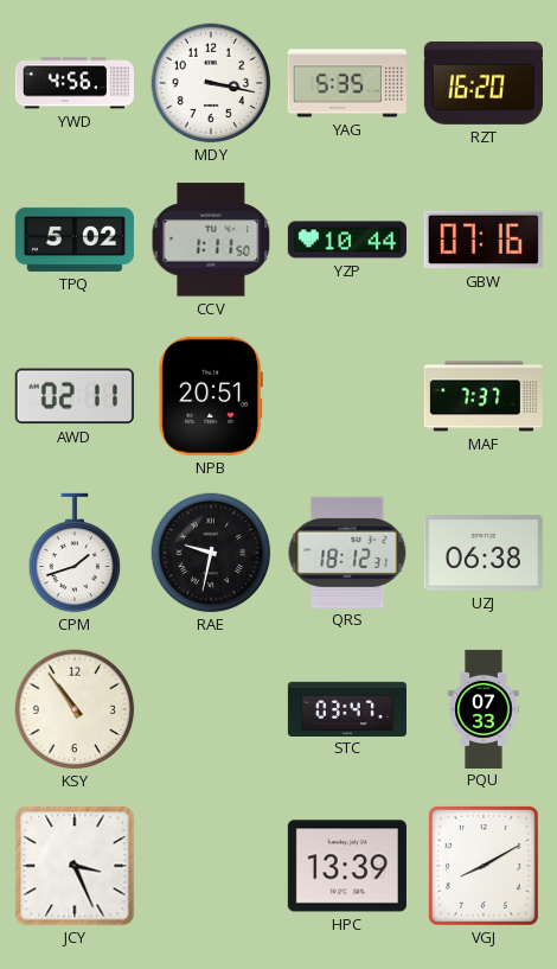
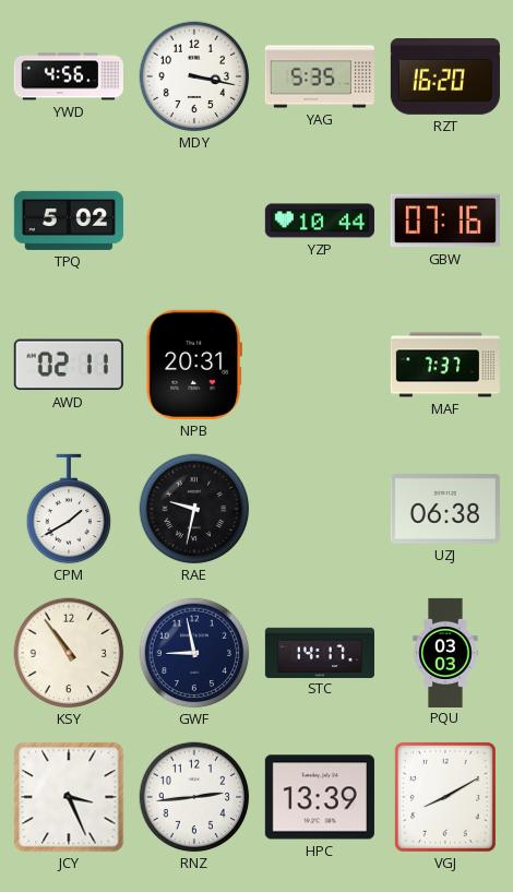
CCV: 1:11 -> none (211, 240)
NPB: 20:51 -> 20:31 (194, 365)
CPM: 1:42 -> 1:40 (69, 509)
QRS: 18:12 -> none (347, 552)
GWF: none -> 8:58 (194, 653)
STC: 03:47 -> 14:17 (320, 652)
PQU: 07:33 -> 03:03 (445, 652)
RNZ: none -> 2:44 (194, 797)
